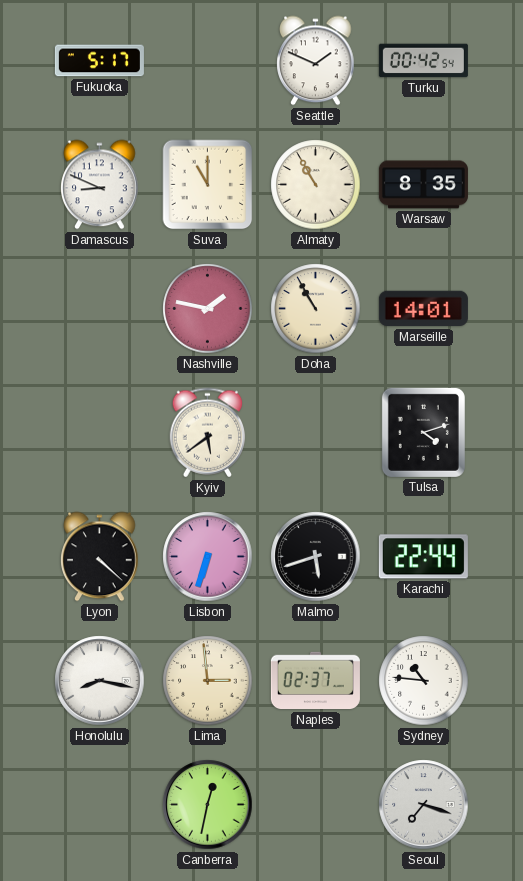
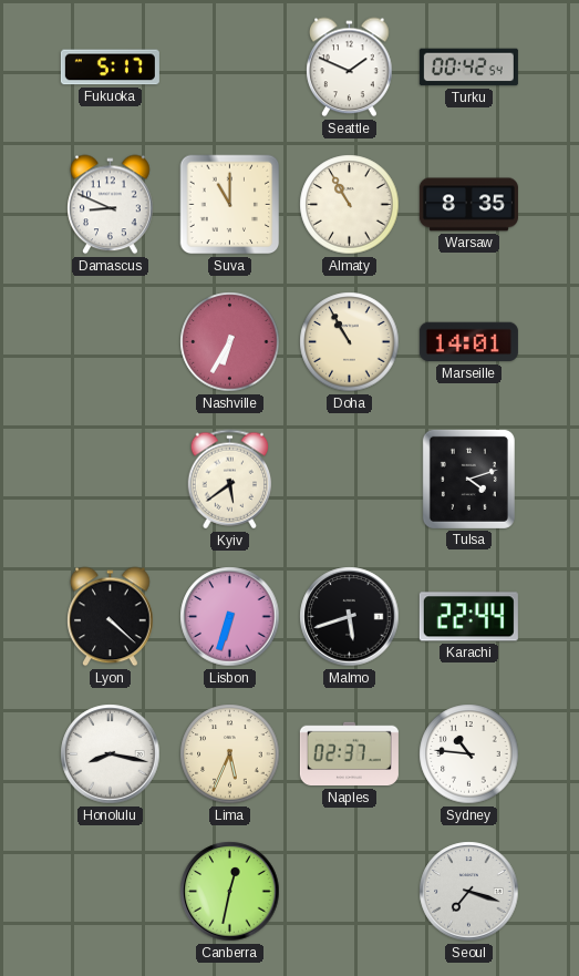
Nashville: 1:47 -> 6:35 (230, 342)
Lima: 2:59 -> 5:34 (230, 754)
